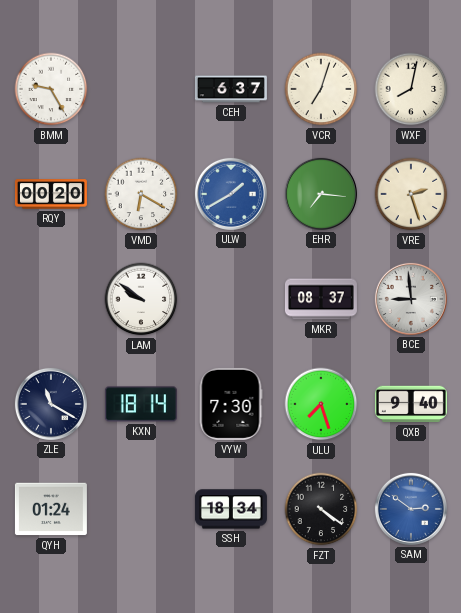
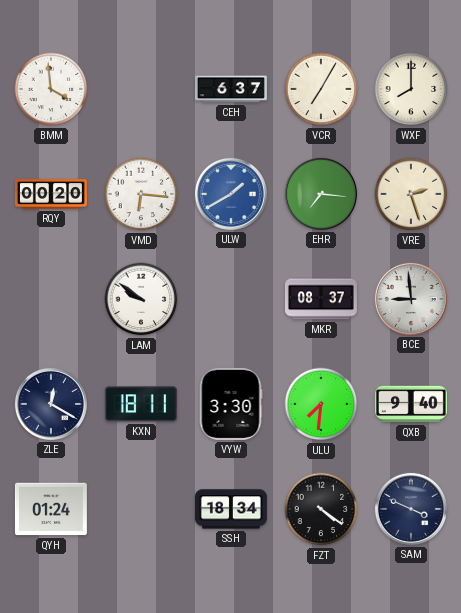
BMM: 9:25 -> 3:59 (51, 89)
VCR: 7:03 -> 7:05 (321, 89)
WXF: 8:02 -> 8:00 (411, 89)
VMD: 6:20 -> 6:16 (141, 194)
ZLE: 11:20 -> 12:20 (51, 404)
KXN: 18:14 -> 18:11 (141, 404)
VYW: 7:30 -> 3:30 (231, 404)
ULU: 7:27 -> 7:31 (321, 404)
SAM: 2:51 -> 3:49 (411, 509)
SAM dial: blue -> navy (411, 509)
